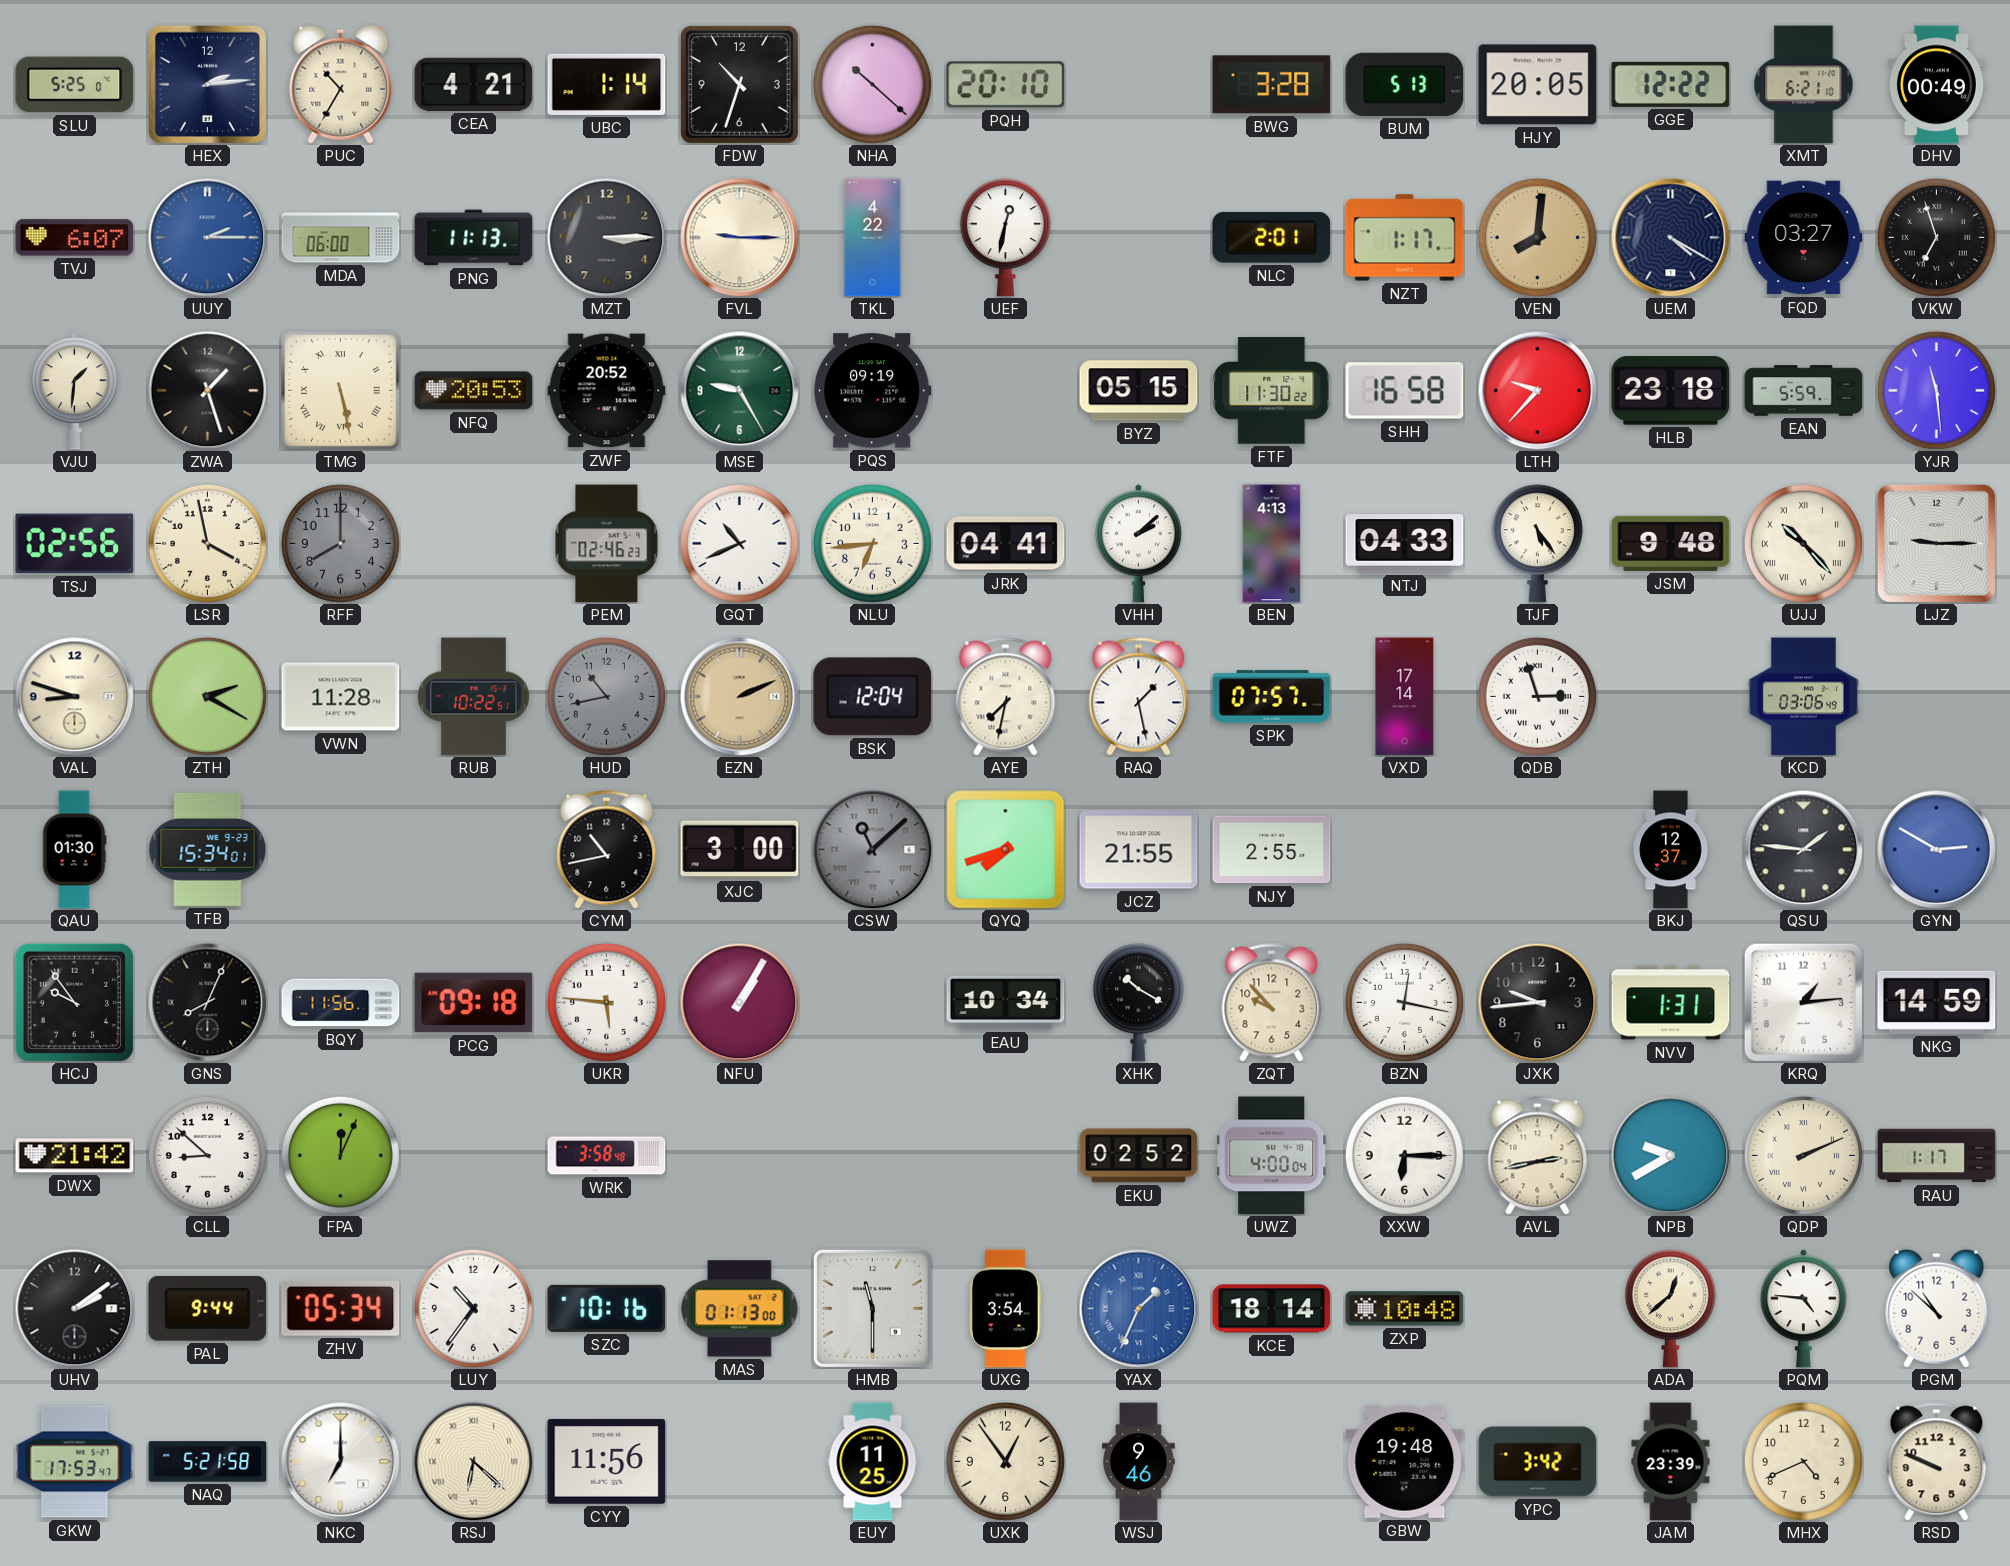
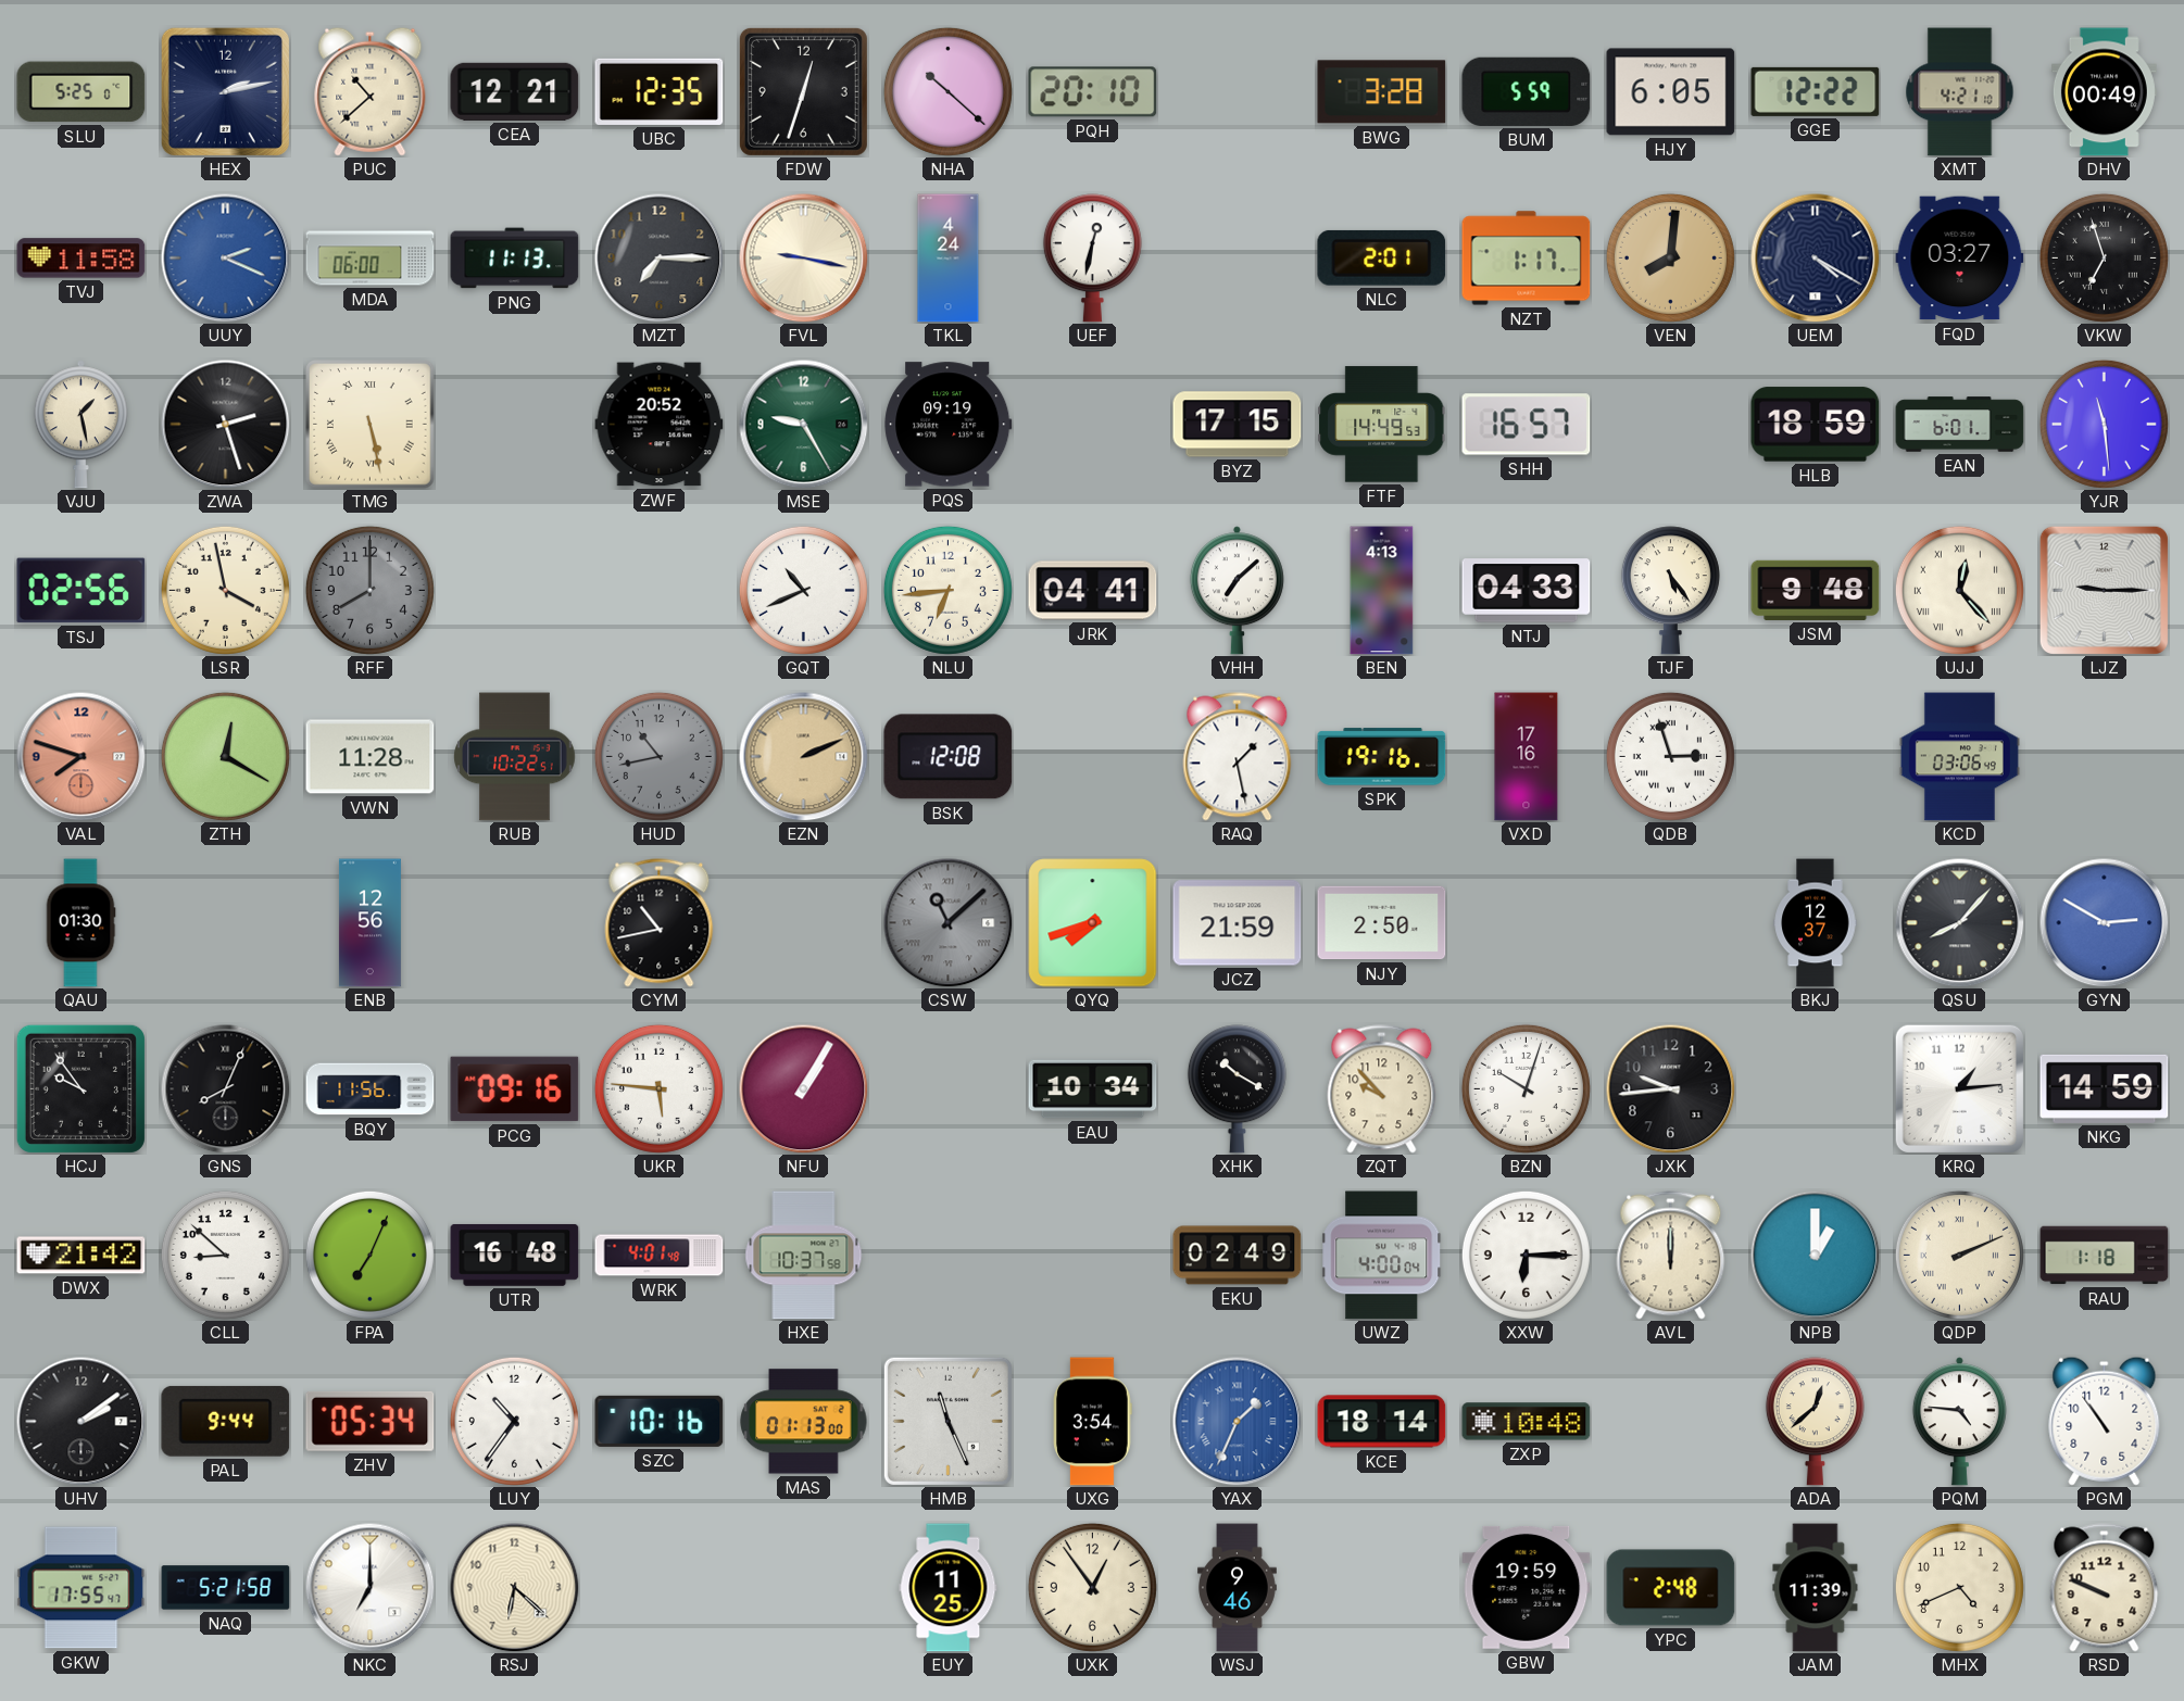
HEX: 2:14 -> 2:13 (225, 91)
PUC: 10:35 -> 10:38 (371, 91)
CEA: 4:21 -> 12:21 (515, 91)
UBC: 1:14 -> 12:35 (660, 91)
FDW: 10:33 -> 12:33 (803, 91)
BUM: 5:13 -> 5:59 (1527, 91)
HJY: 20:05 -> 6:05 (1671, 92)
XMT: 6:21 -> 4:21 (1960, 92)
TVJ: 6:07 -> 11:58 (81, 259)
UUY: 2:15 -> 2:19 (226, 259)
MZT: 3:15 -> 7:15 (660, 259)
FVL: 9:15 -> 9:17 (804, 259)
TKL: 4:22 -> 4:24 (949, 259)
VJU: 1:31 -> 1:28 (80, 425)
ZWA: 1:27 -> 2:27 (226, 425)
NFQ: 20:53 -> none (474, 391)
BYZ: 05:15 -> 17:15 (1238, 425)
FTF: 11:30 -> 14:49 (1382, 425)
SHH: 16:58 -> 16:57 (1527, 425)
LTH: 9:37 -> none (1538, 391)
HLB: 23:18 -> 18:59 (1816, 425)
EAN: 5:59 -> 6:01 (1960, 425)
PEM: 02:46 -> none (607, 544)
VHH: 2:08 -> 7:08 (1237, 591)
UJJ: 10:23 -> 12:23 (1959, 590)
VAL: 8:48 -> 7:48 (81, 757)
VAL dial: cream -> salmon (81, 757)
ZTH: 2:20 -> 12:20 (225, 756)
BSK: 12:04 -> 12:08 (949, 757)
AYE: 7:32 -> none (1006, 697)
SPK: 07:57 -> 19:16 (1382, 757)
VXD: 17:14 -> 17:16 (1527, 757)
TFB: 15:34 -> none (208, 849)
ENB: none -> 12:56 (369, 923)
XJC: 3:00 -> none (740, 850)
JCZ: 21:55 -> 21:59 (1238, 923)
NJY: 2:55 -> 2:50 (1382, 923)
QSU: 1:46 -> 8:07 (1960, 923)
PCG: 09:18 -> 09:16 (515, 1089)
BZN: 12:17 -> 10:03 (1526, 1088)
NVV: 1:31 -> none (1671, 1003)
FPA: 12:04 -> 7:04 (369, 1255)
UTR: none -> 16:48 (515, 1255)
WRK: 3:58 -> 4:01 (660, 1256)
HXE: none -> 10:37 (804, 1256)
EKU: 02:52 -> 02:49 (1238, 1256)
AVL: 2:43 -> 12:00 (1671, 1256)
NPB: 9:40 -> 1:00 (1816, 1256)
RAU: 1:17 -> 1:18 (2105, 1256)
HMB: 11:30 -> 11:26 (947, 1421)
PGM: 10:52 -> 10:54 (2105, 1421)
GKW: 17:53 -> 17:55 (81, 1588)
RSJ numerals: Roman -> Arabic (515, 1588)
CYY: 11:56 -> none (607, 1462)
GBW: 19:48 -> 19:59 (1527, 1587)
YPC: 3:42 -> 2:48 (1671, 1588)
JAM: 23:39 -> 11:39 (1816, 1588)
